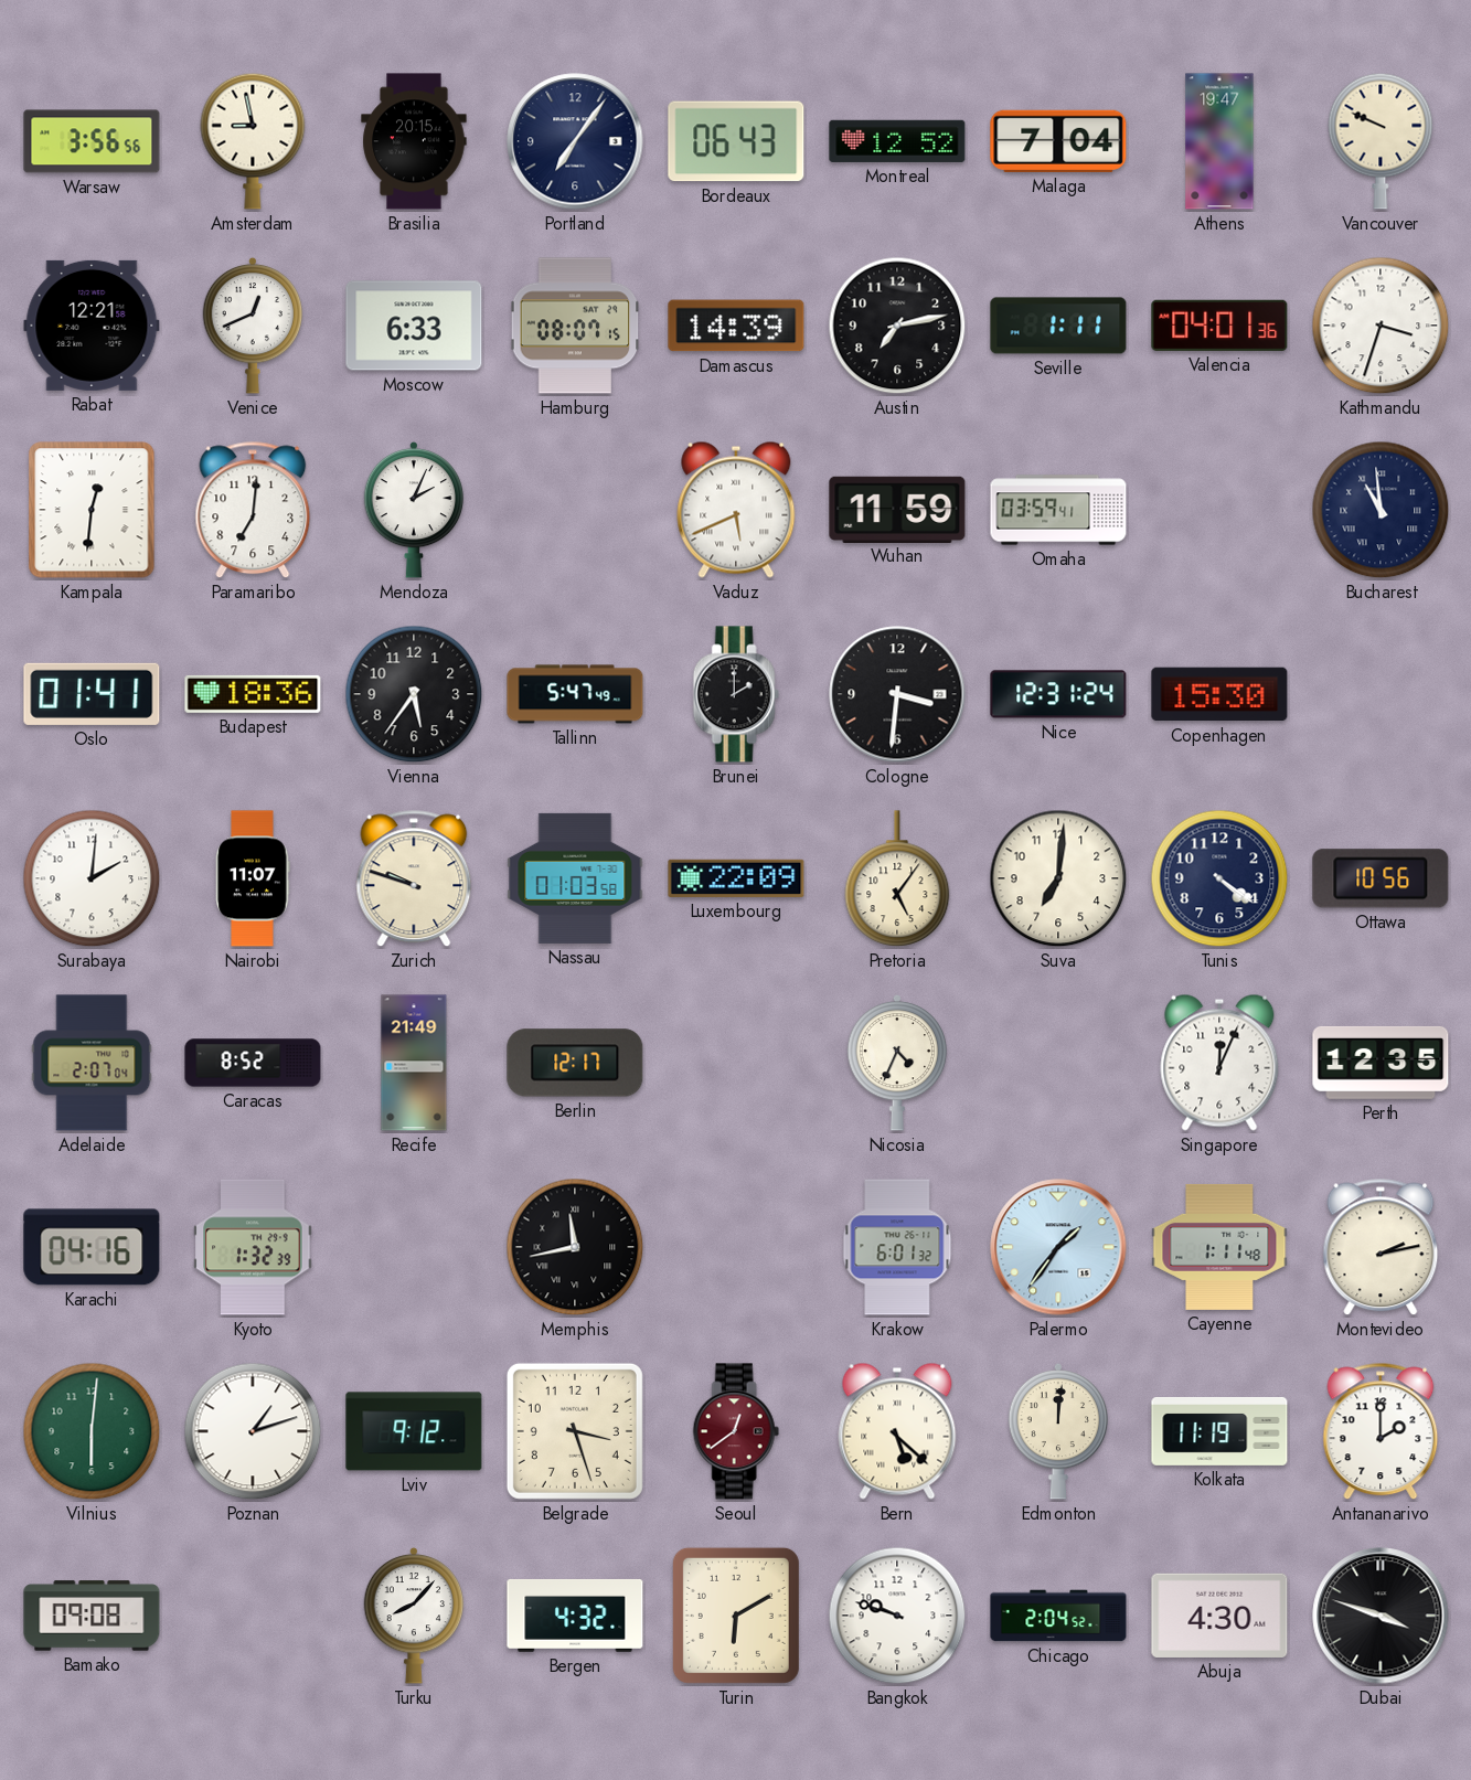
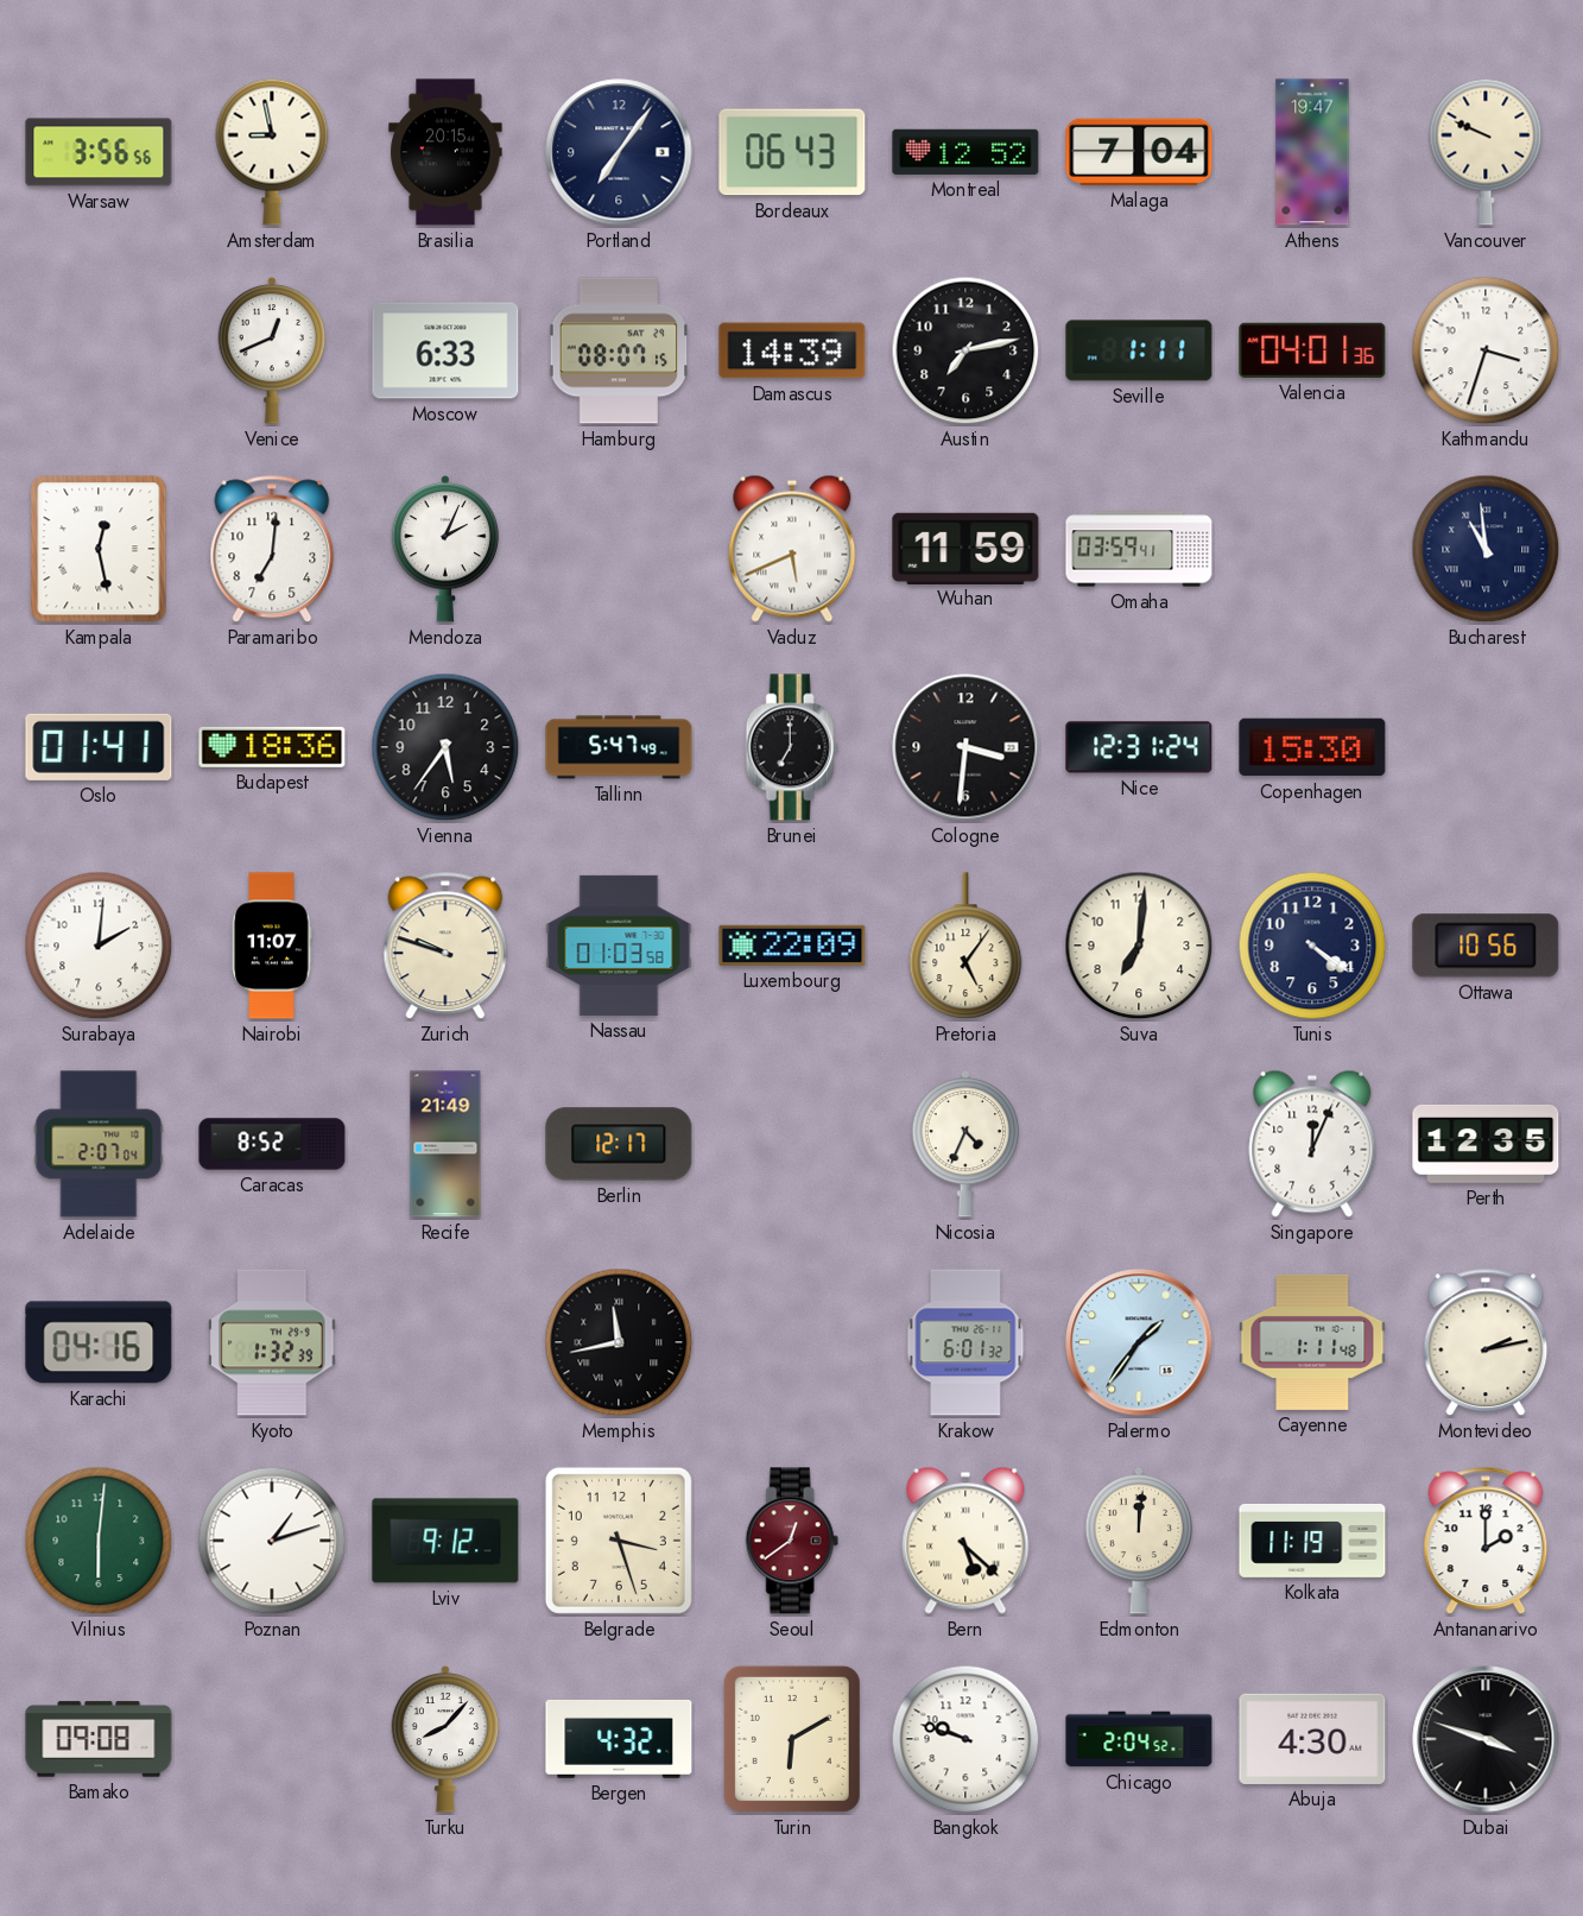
Rabat: 12:21 -> none (92, 326)
Kampala: 12:31 -> 12:28 (99, 549)
Brunei: 2:00 -> 7:00 (792, 747)
